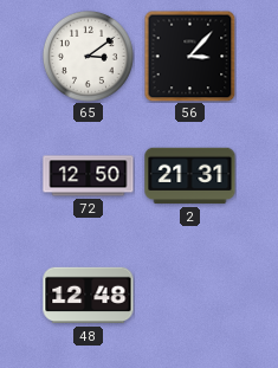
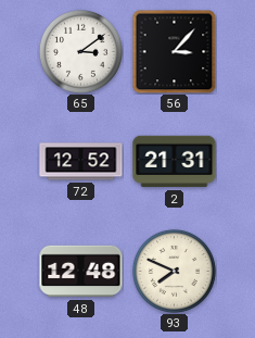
72: 12:50 -> 12:52 (81, 162)
93: none -> 7:49 (174, 271)
